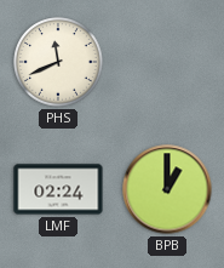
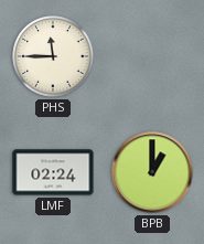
PHS: 11:41 -> 11:45 (53, 56)
